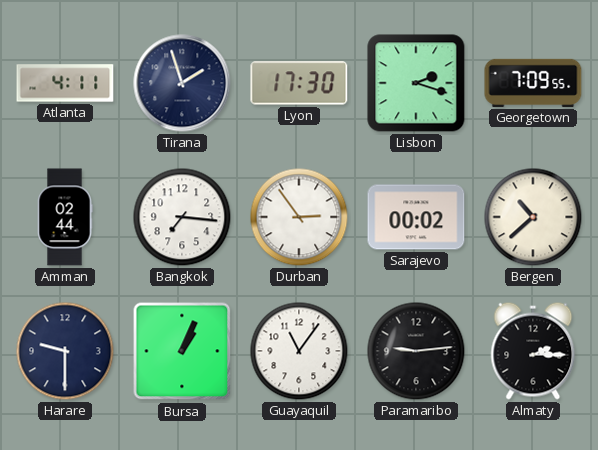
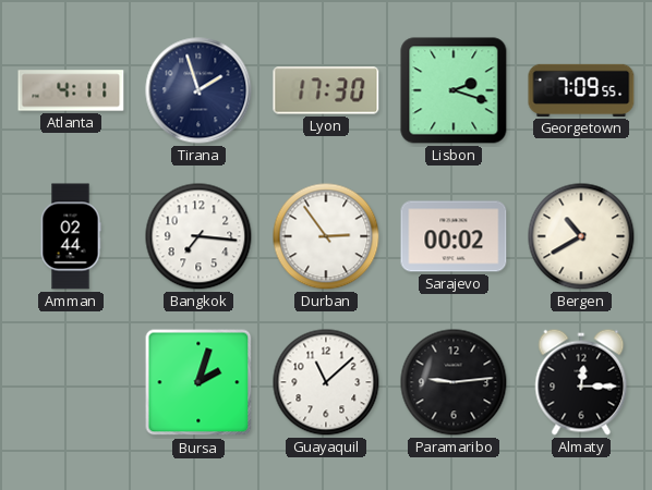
Bergen: 10:38 -> 10:40 (581, 236)
Harare: 9:30 -> none (65, 351)
Bursa: 1:04 -> 2:03 (198, 382)
Guayaquil: 11:06 -> 11:08 (326, 382)
Almaty: 2:15 -> 12:15 (581, 382)
